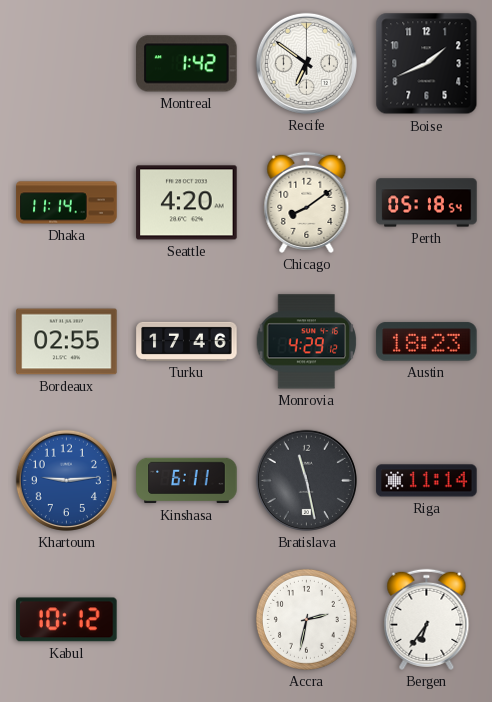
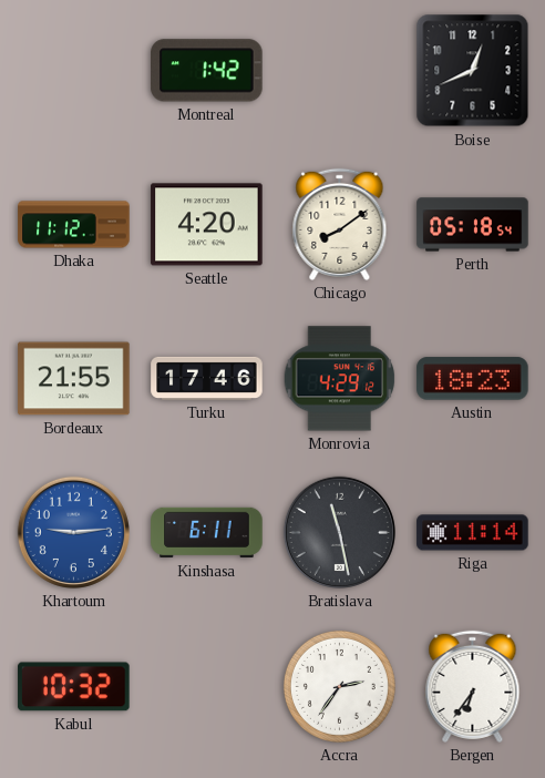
Recife: 6:51 -> none (306, 63)
Boise: 1:41 -> 12:41 (473, 71)
Dhaka: 11:14 -> 11:12 (74, 225)
Bordeaux: 02:55 -> 21:55 (74, 379)
Kabul: 10:12 -> 10:32 (74, 687)
Accra: 2:32 -> 2:36 (339, 686)
